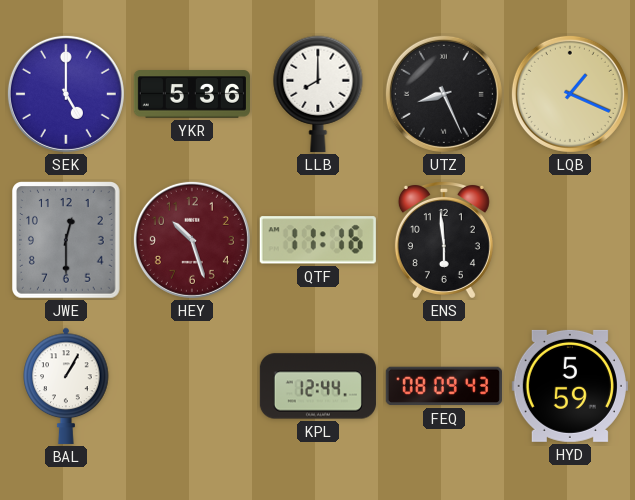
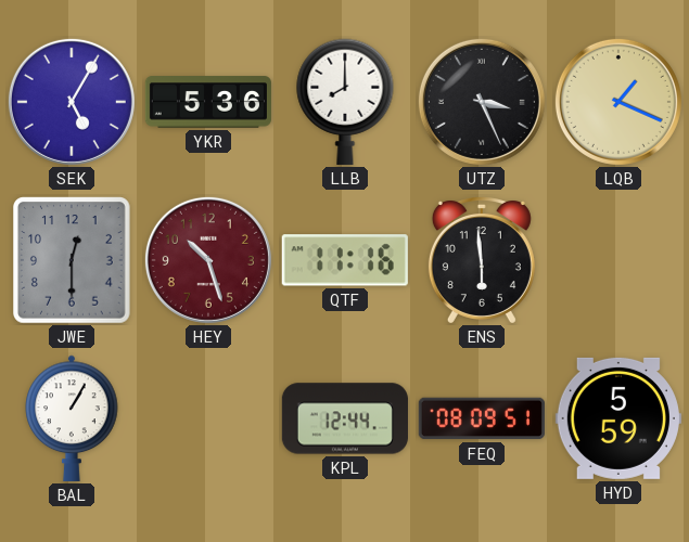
SEK: 5:00 -> 5:05 (72, 102)
UTZ: 8:26 -> 3:26 (482, 102)
FEQ: 08:09:43 -> 08:09:51 (482, 418)
